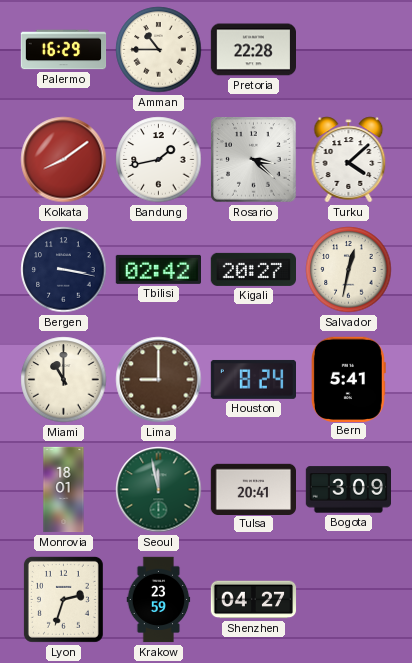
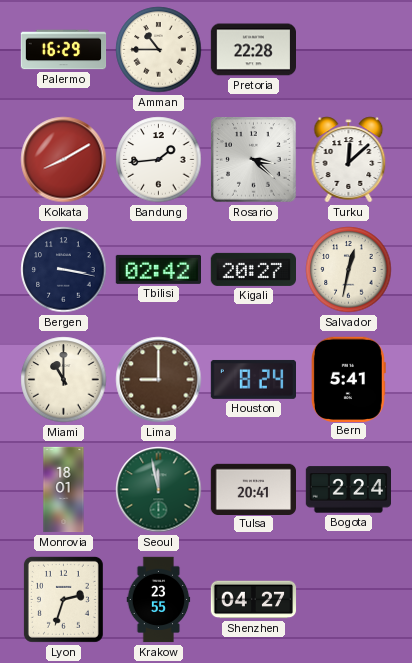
Kolkata: 8:09 -> 8:10 (64, 160)
Bandung: 1:43 -> 1:44 (159, 160)
Turku: 4:08 -> 12:08 (349, 160)
Bogota: 3:09 -> 2:24 (348, 490)
Krakow: 23:59 -> 23:55 (159, 600)
